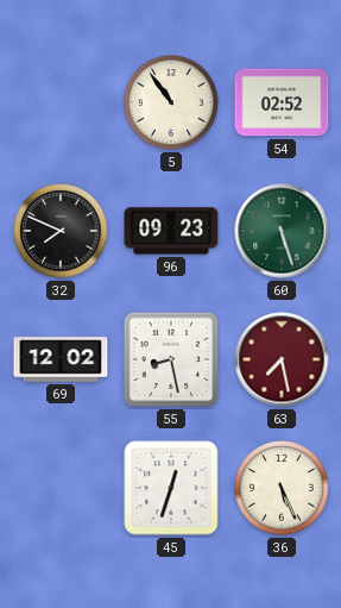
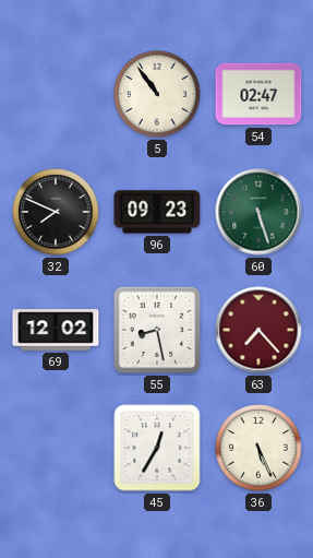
54: 02:52 -> 02:47 (258, 94)
63: 7:28 -> 7:23 (258, 330)
45: 12:33 -> 12:35 (157, 448)
